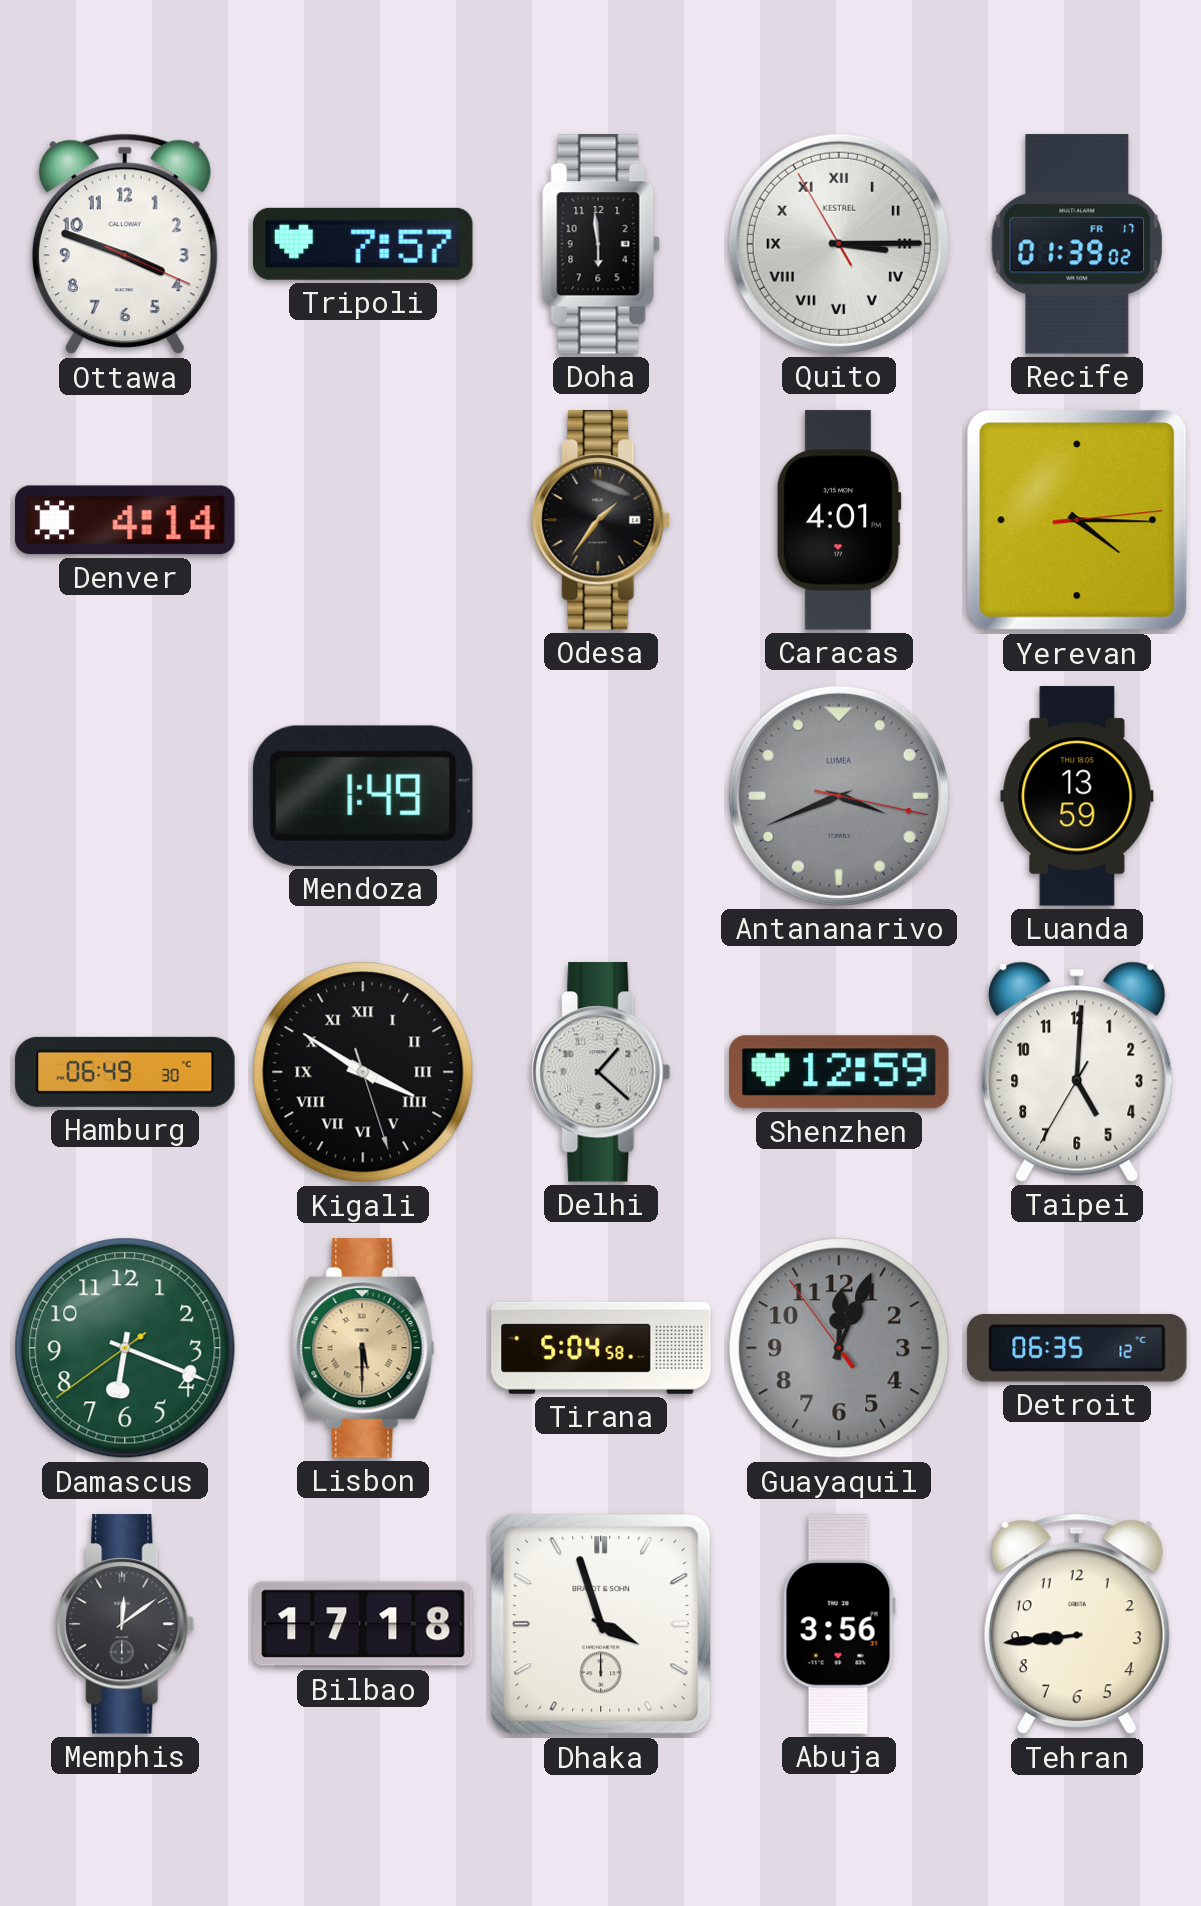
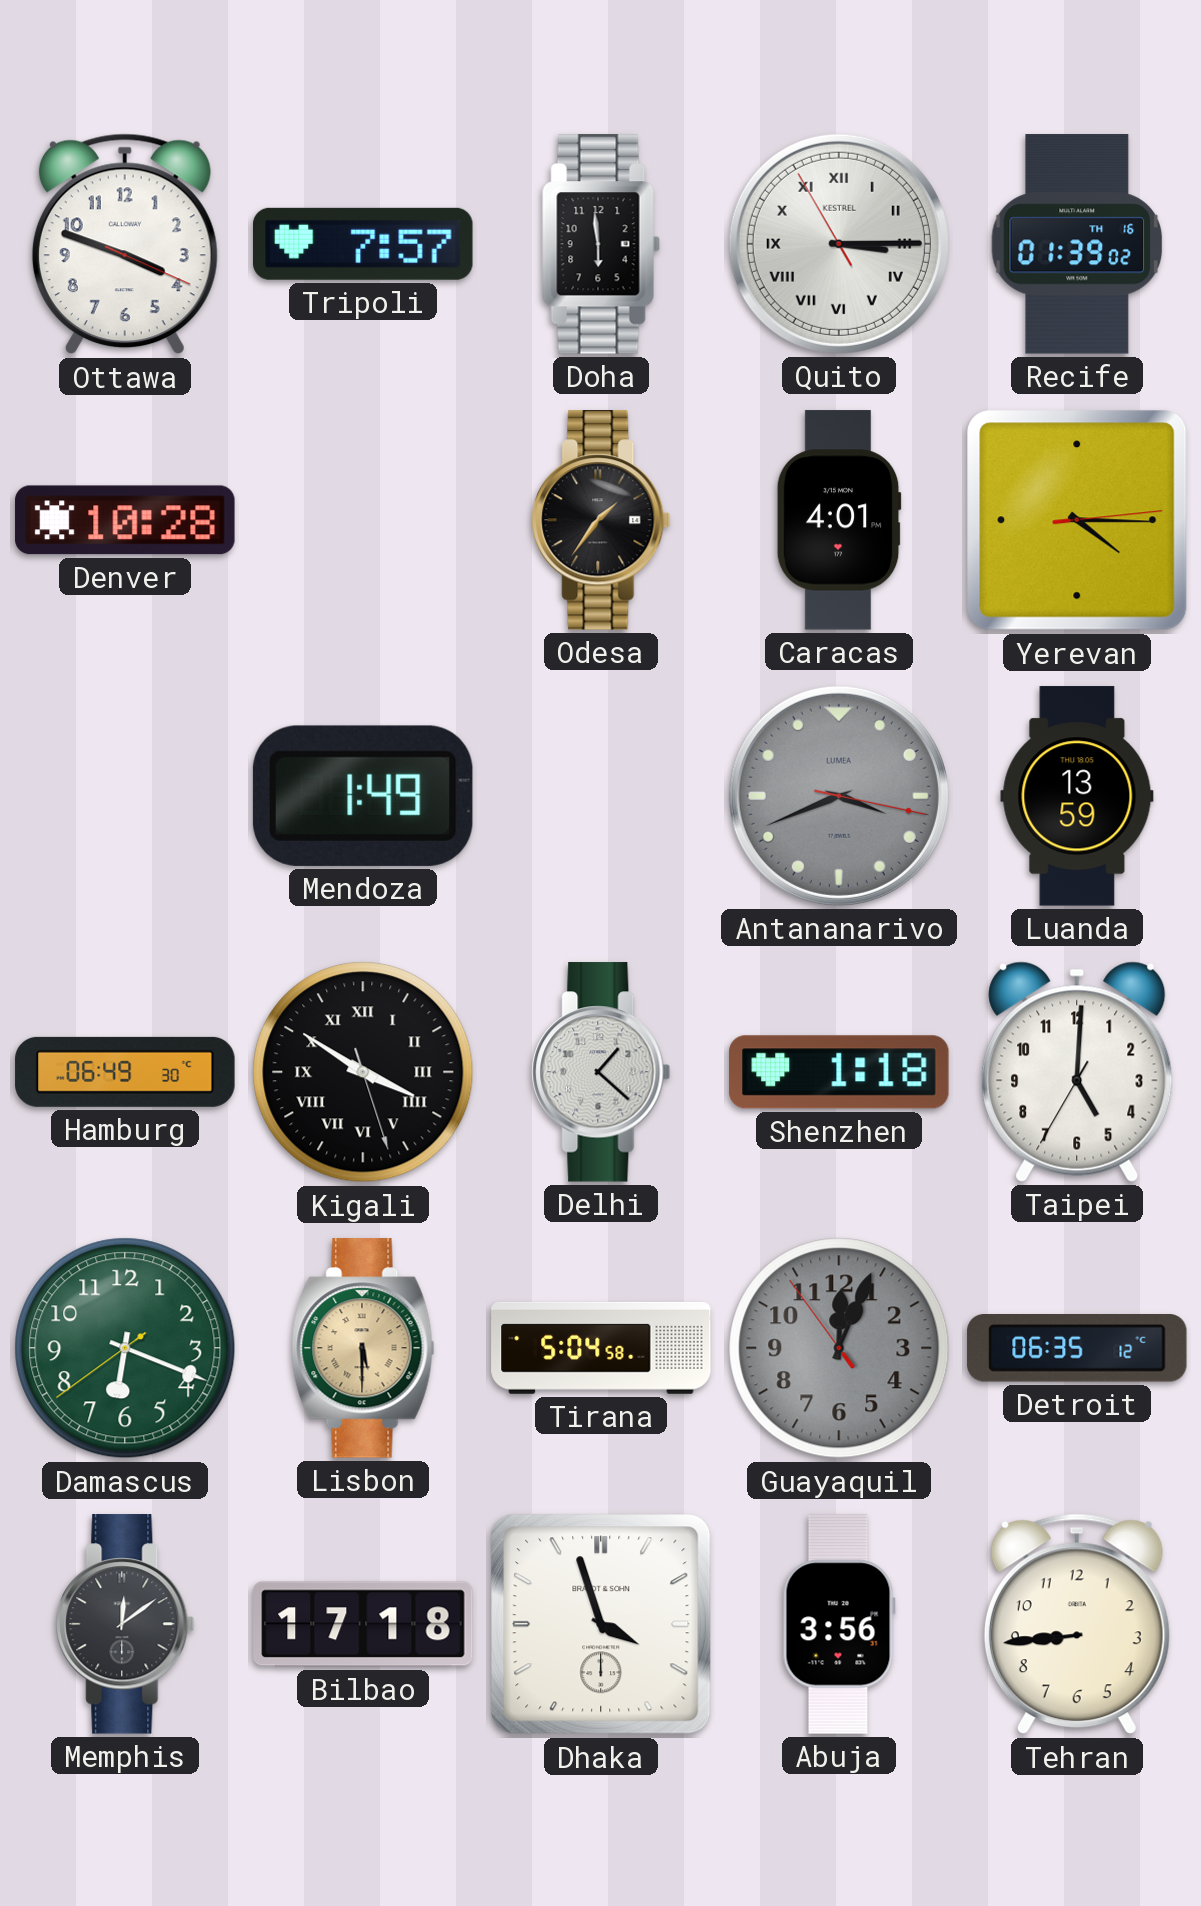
Recife date: FR 17 -> TH 16 (1077, 244)
Denver: 4:14 -> 10:28 (125, 520)
Shenzhen: 12:59 -> 1:18 (839, 1072)
